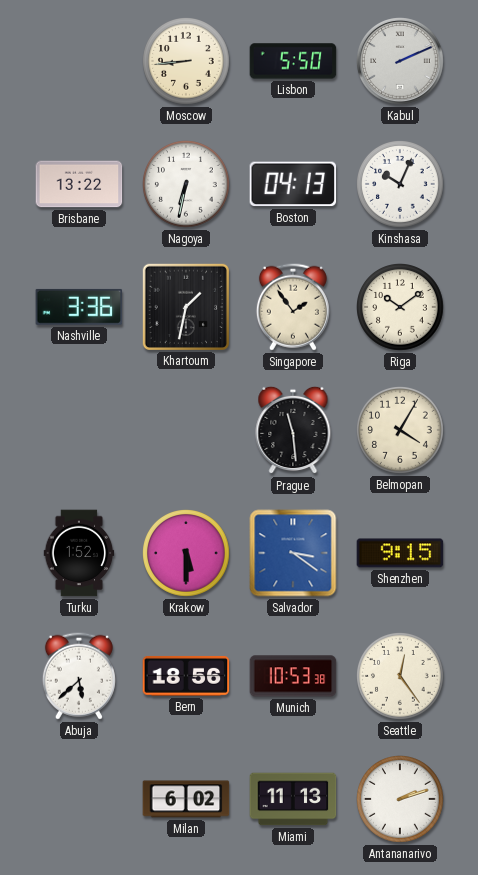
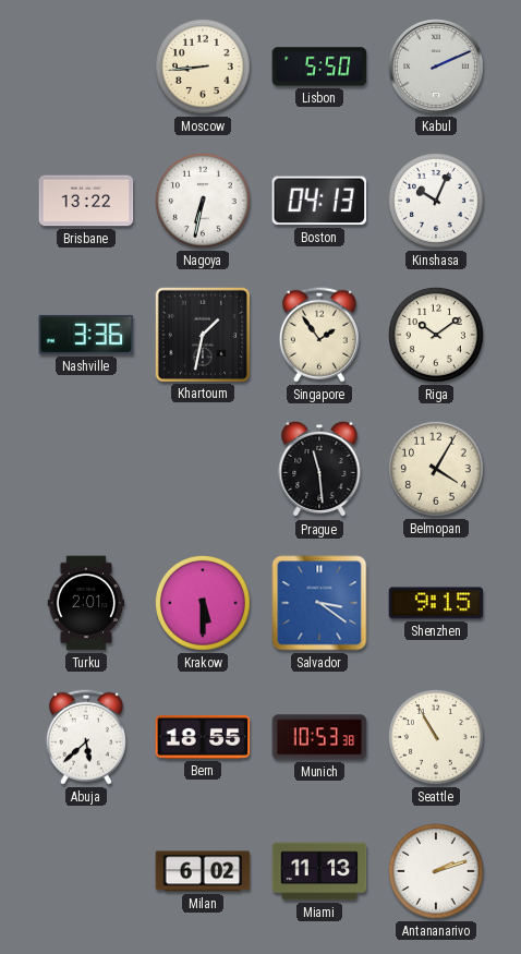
Turku: 1:52 -> 2:01 (86, 603)
Bern: 18:56 -> 18:55 (203, 737)
Seattle: 12:24 -> 10:55 (437, 738)
